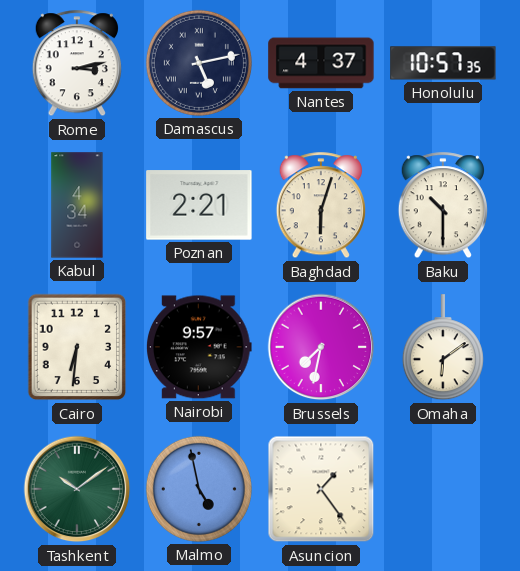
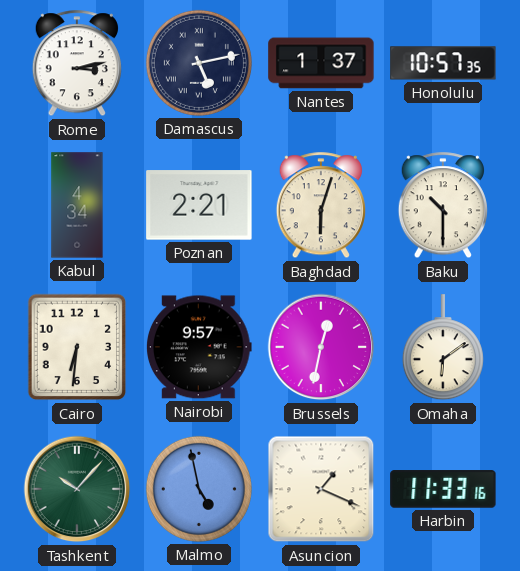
Nantes: 4:37 -> 1:37 (321, 63)
Brussels: 7:32 -> 12:32 (321, 347)
Tashkent: 10:09 -> 10:07 (77, 489)
Asuncion: 1:24 -> 1:19 (321, 489)
Harbin: none -> 11:33 (443, 489)
